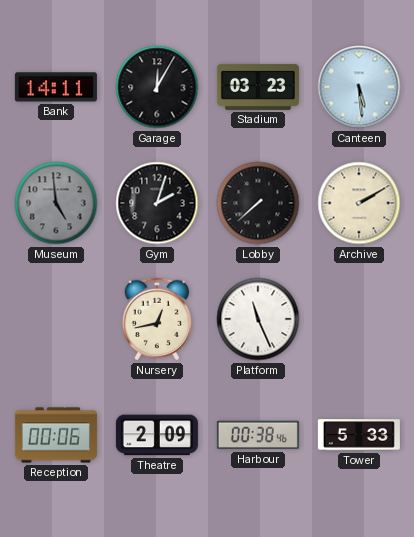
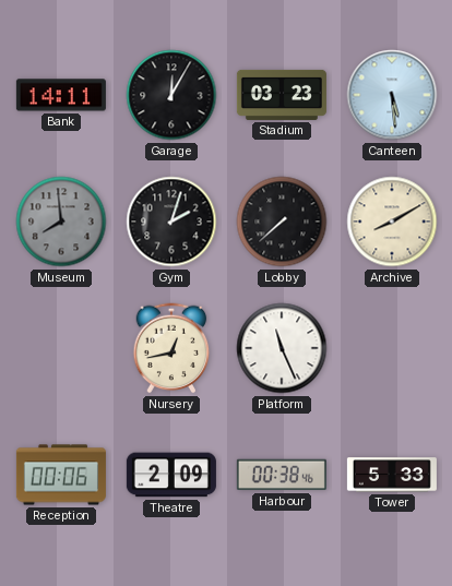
Museum: 4:59 -> 7:59 (61, 222)
Archive: 2:10 -> 8:10 (392, 222)
